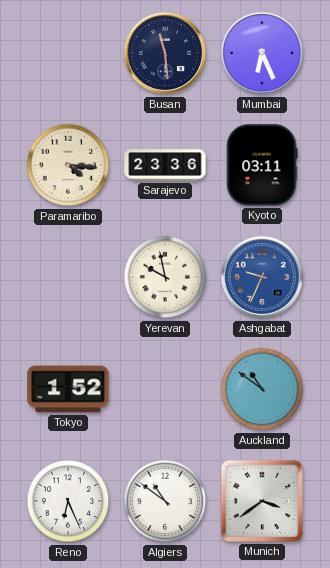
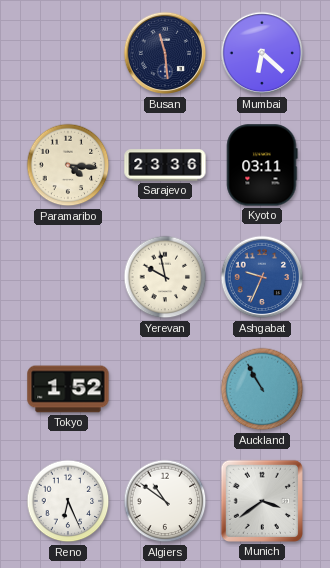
Mumbai: 6:26 -> 6:22 (262, 53)
Auckland: 10:51 -> 10:55 (262, 389)
